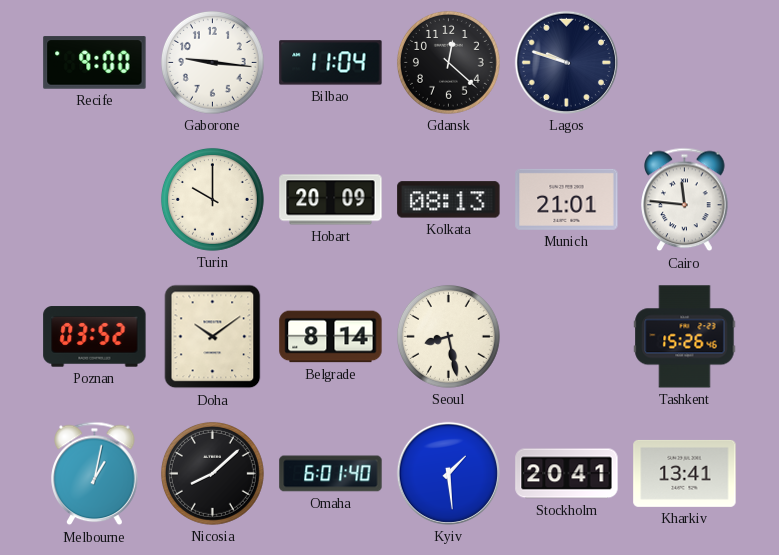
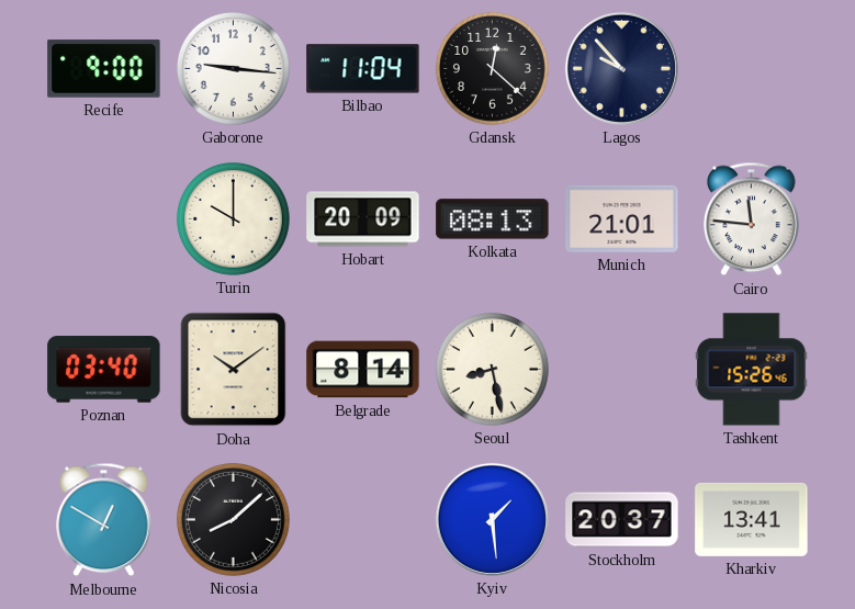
Lagos: 9:48 -> 9:53 (621, 68)
Poznan: 03:52 -> 03:40 (104, 370)
Melbourne: 1:02 -> 12:50 (104, 520)
Omaha: 6:01 -> none (331, 474)
Stockholm: 20:41 -> 20:37 (622, 520)
